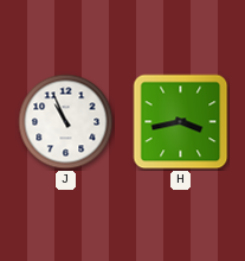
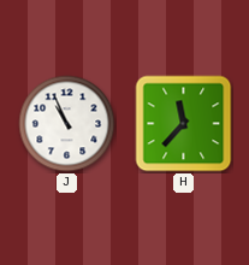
H: 3:43 -> 11:37 (184, 124)
